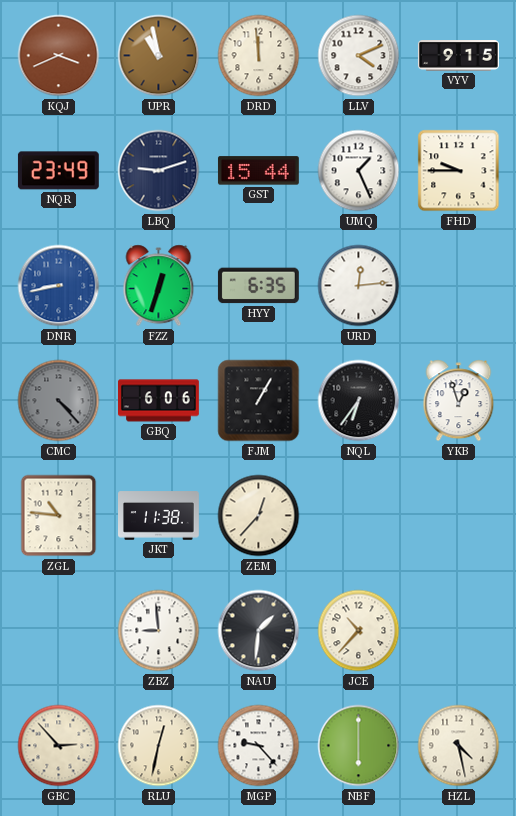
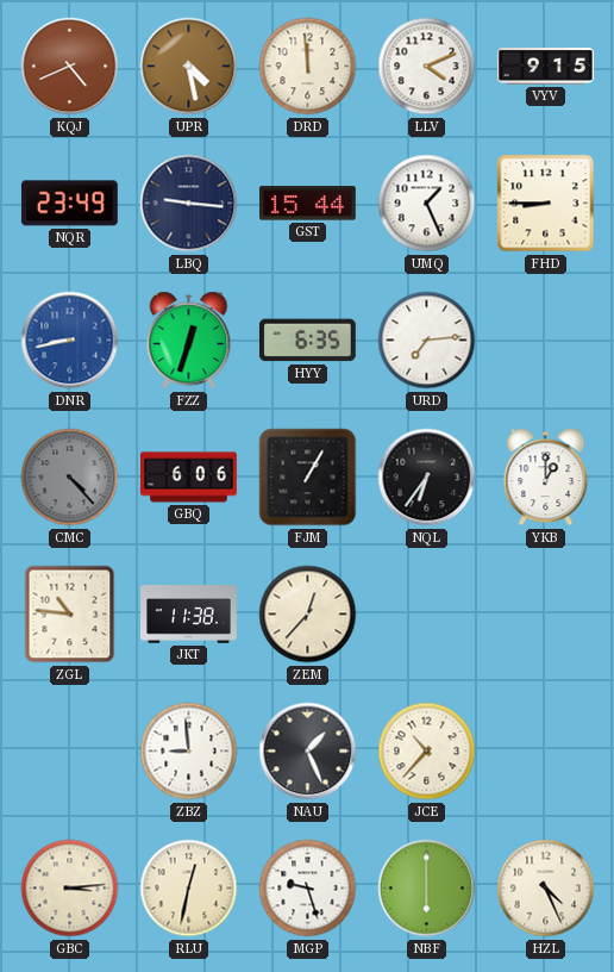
KQJ: 3:41 -> 4:41 (70, 67)
UPR: 10:58 -> 4:28 (189, 67)
LBQ: 9:12 -> 9:16 (189, 204)
FHD: 9:45 -> 8:45 (546, 204)
URD: 12:14 -> 7:14 (427, 341)
YKB: 12:57 -> 1:00 (546, 478)
NAU: 1:31 -> 1:26 (308, 752)
GBC: 2:53 -> 3:14 (70, 889)
MGP: 9:23 -> 9:27 (308, 889)
HZL: 4:28 -> 4:26 (546, 889)
